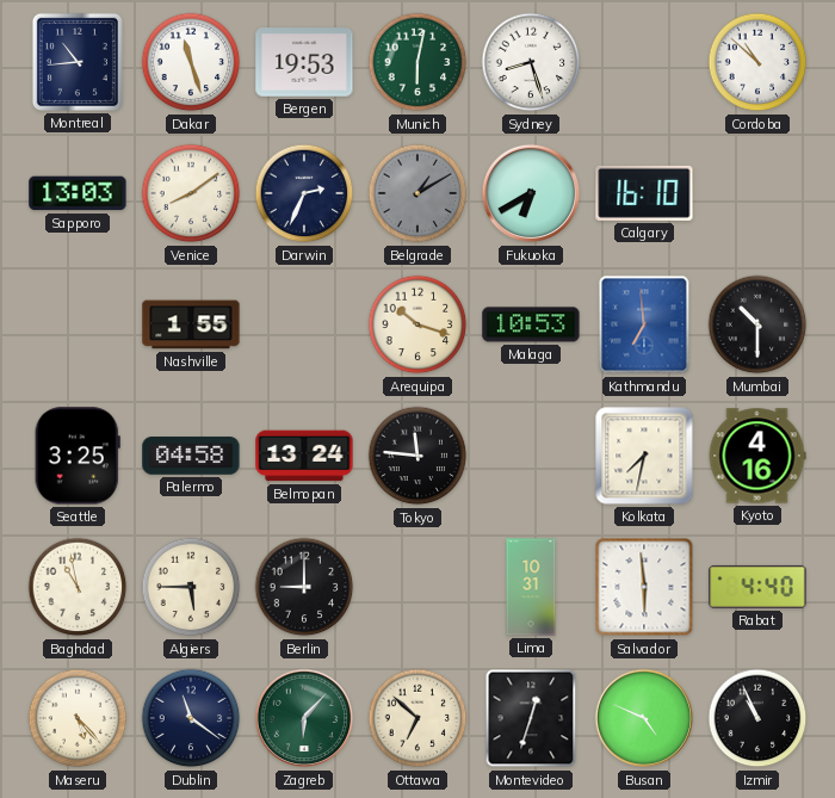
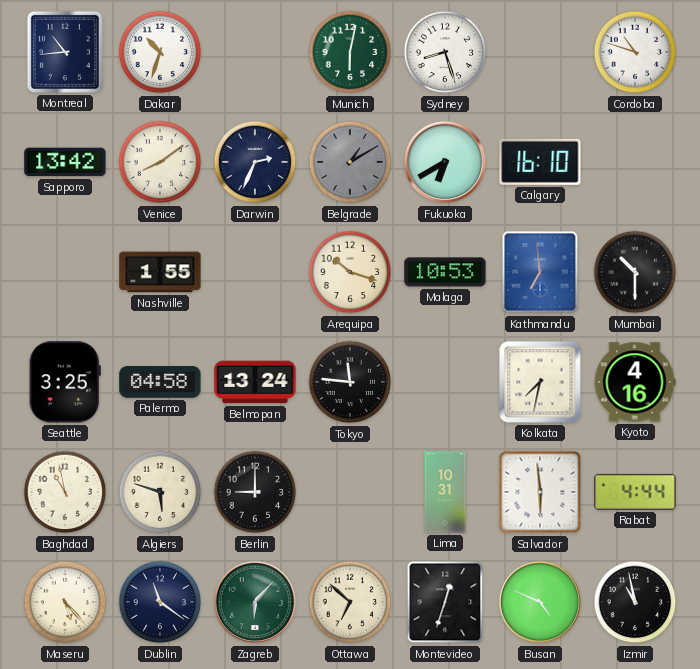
Dakar: 11:27 -> 10:33 (160, 52)
Bergen: 19:53 -> none (304, 62)
Cordoba: 10:52 -> 10:48 (635, 52)
Sapporo: 13:03 -> 13:42 (65, 162)
Algiers: 5:45 -> 5:48 (160, 492)
Rabat: 4:40 -> 4:44 (635, 492)
Izmir: 10:56 -> 10:58 (635, 602)
